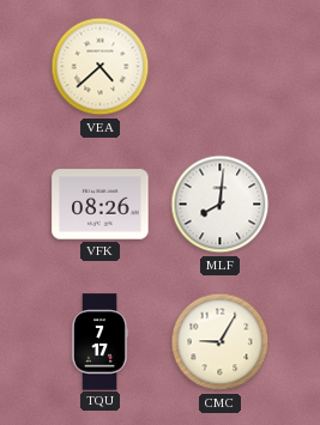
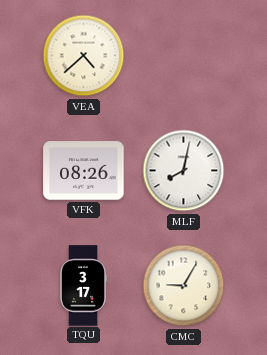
MLF: 8:01 -> 8:02 (184, 171)
TQU: 7:17 -> 3:17 (83, 286)
